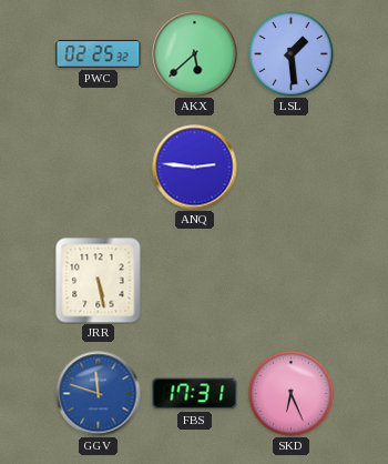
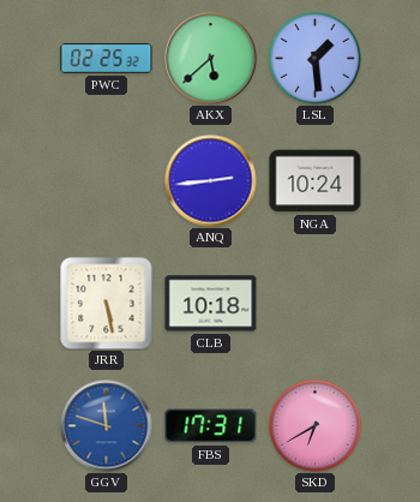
ANQ: 2:46 -> 2:44 (211, 181)
NGA: none -> 10:24 (316, 181)
CLB: none -> 10:18 (211, 304)
SKD: 6:26 -> 6:40 (316, 426)
